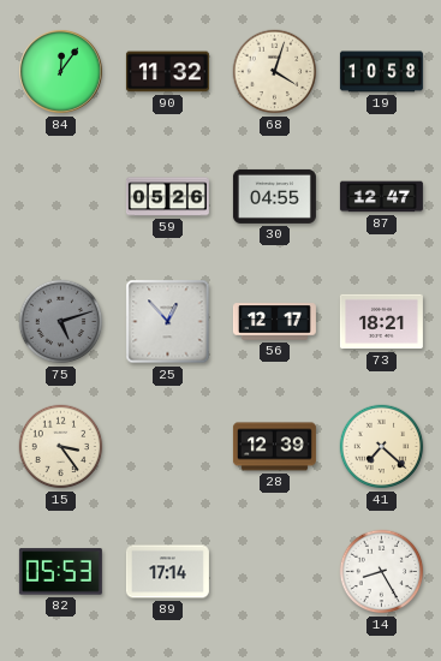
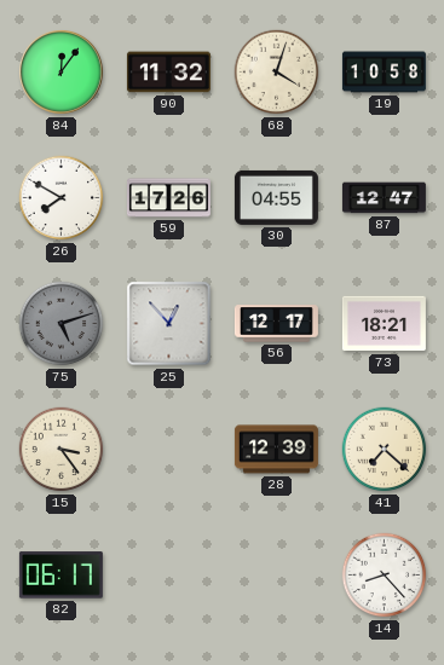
26: none -> 7:50 (62, 198)
59: 05:26 -> 17:26 (168, 198)
82: 05:53 -> 06:17 (60, 576)
89: 17:14 -> none (167, 572)
14: 8:25 -> 8:23 (385, 576)
